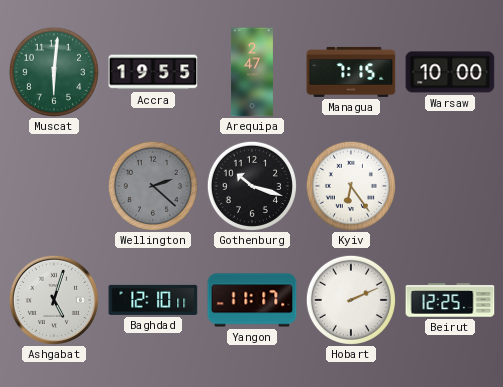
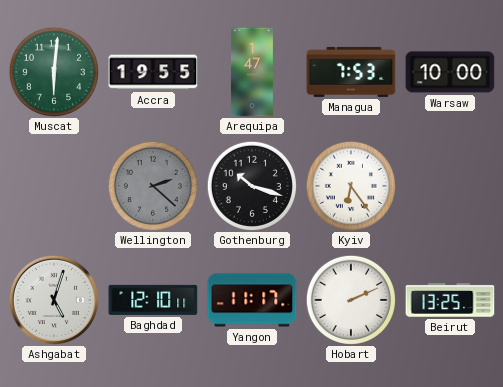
Arequipa: 2:47 -> 1:47 (252, 72)
Managua: 7:15 -> 7:53 (351, 72)
Beirut: 12:25 -> 13:25 (450, 300)
